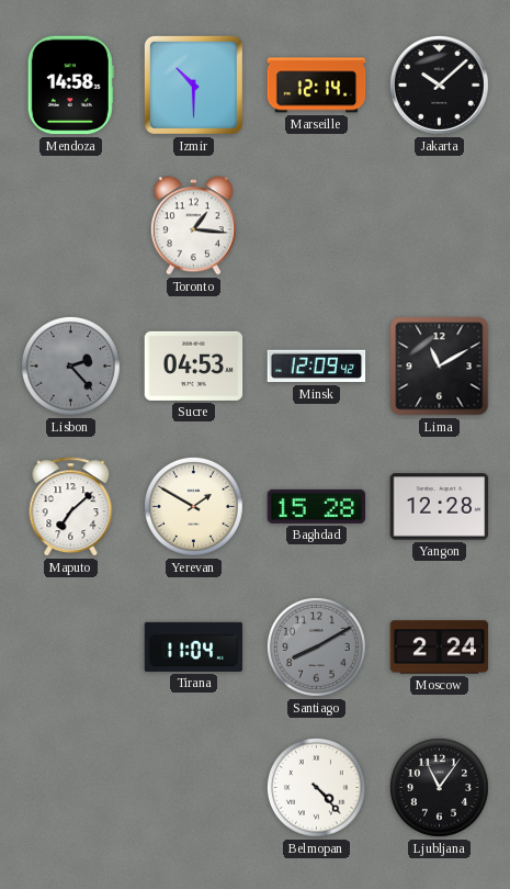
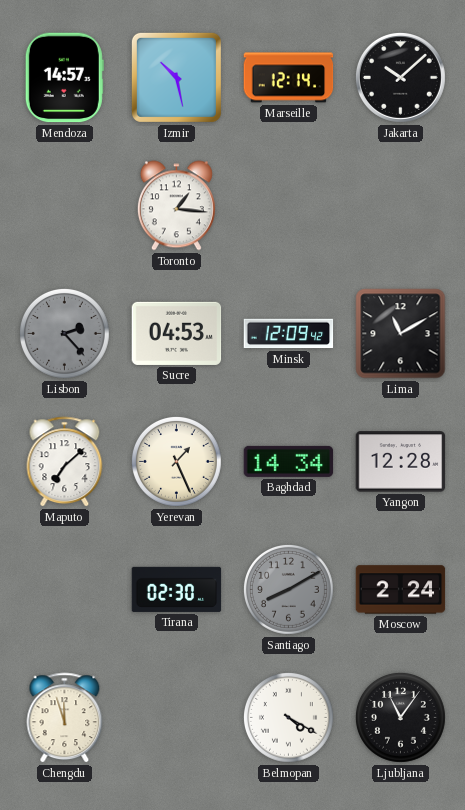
Mendoza: 14:58 -> 14:57 (64, 78)
Izmir: 10:30 -> 10:28 (176, 77)
Yerevan: 1:50 -> 1:26 (176, 461)
Baghdad: 15:28 -> 14:34 (289, 461)
Tirana: 11:04 -> 02:30 (177, 589)
Chengdu: none -> 11:57 (65, 718)
Belmopan: 4:23 -> 4:20 (288, 717)
